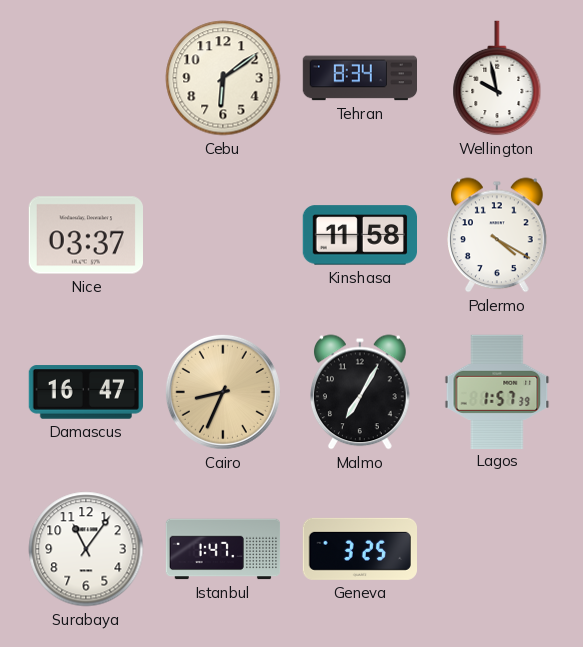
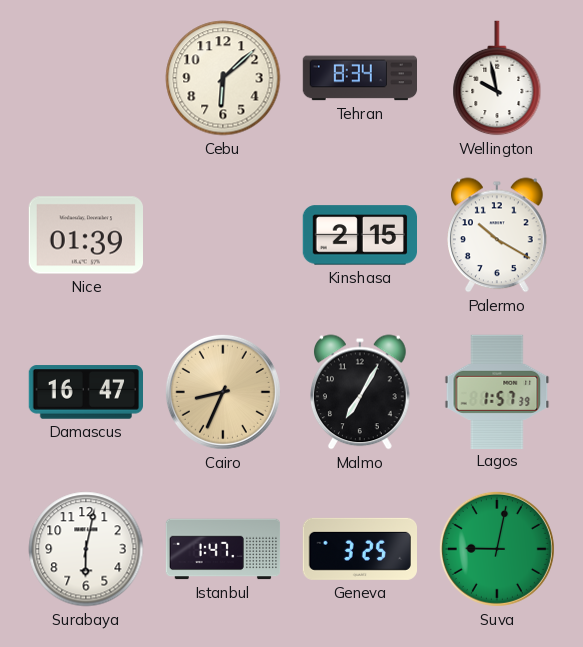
Cebu: 6:09 -> 6:08 (223, 78)
Nice: 03:37 -> 01:39 (85, 235)
Kinshasa: 11:58 -> 2:15 (359, 235)
Palermo: 4:20 -> 10:20 (498, 235)
Surabaya: 11:06 -> 6:02 (86, 549)
Suva: none -> 9:02 (497, 549)
